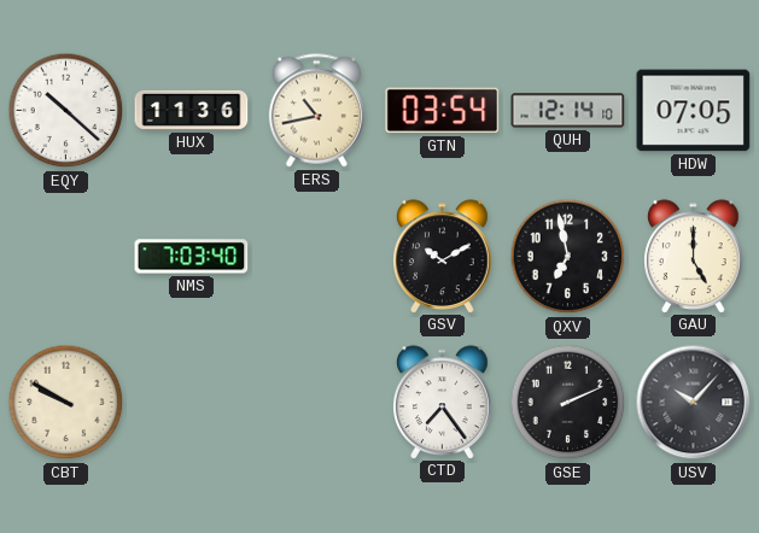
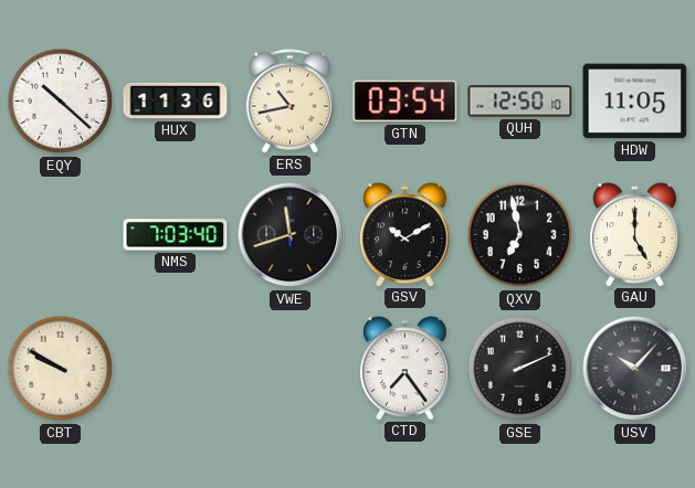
QUH: 12:14 -> 12:50 (520, 102)
HDW: 07:05 -> 11:05 (635, 102)
VWE: none -> 11:42 (291, 235)
